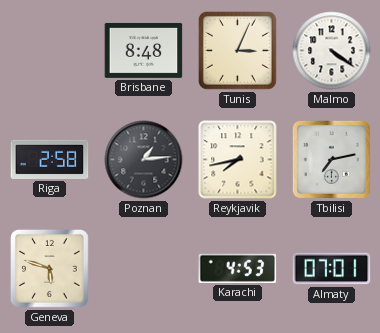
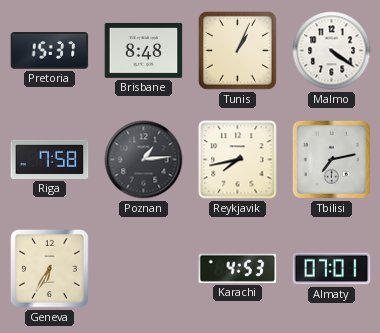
Pretoria: none -> 15:37 (50, 51)
Tunis: 3:04 -> 1:04 (238, 51)
Riga: 2:58 -> 7:58 (50, 159)
Geneva: 5:48 -> 6:35 (50, 269)
